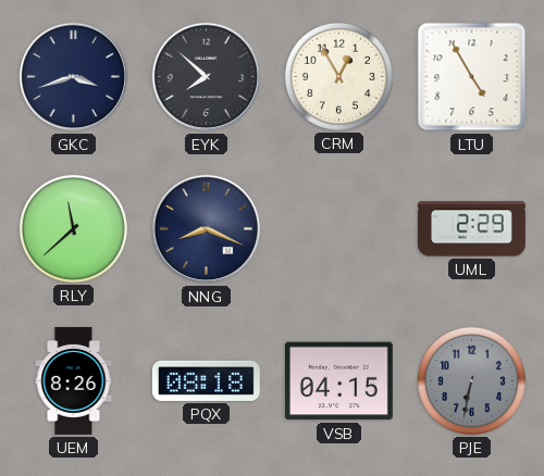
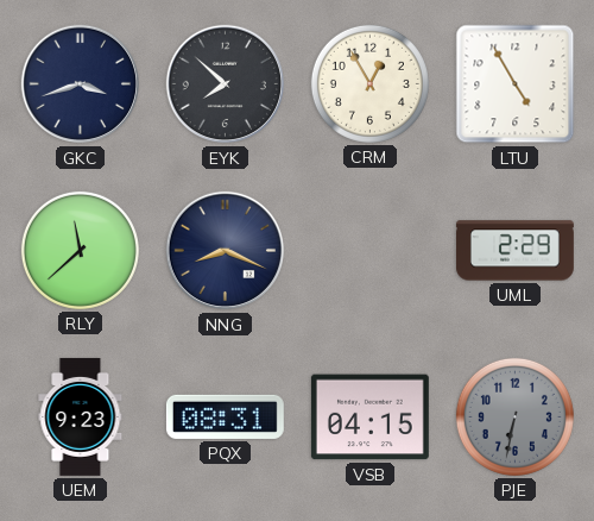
UEM: 8:26 -> 9:23 (81, 416)
PQX: 08:18 -> 08:31 (225, 416)
